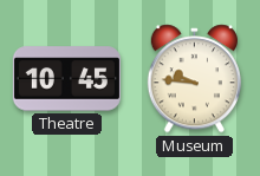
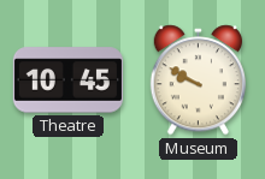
Museum: 9:46 -> 9:50 (198, 80)
